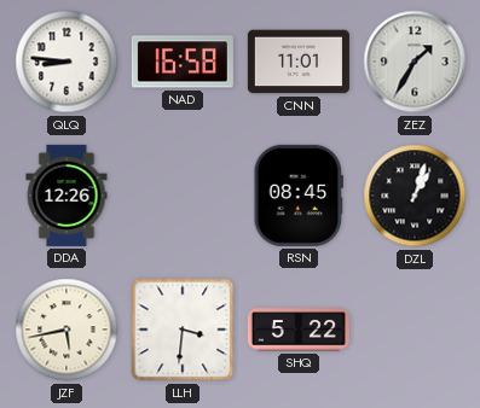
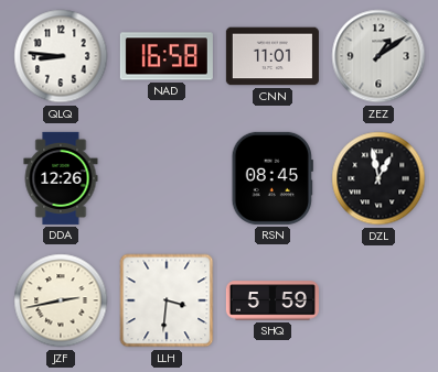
ZEZ: 1:35 -> 1:09 (378, 56)
DZL: 1:03 -> 12:58 (378, 178)
JZF: 5:43 -> 2:43 (61, 300)
SHQ: 5:22 -> 5:59 (273, 300)
